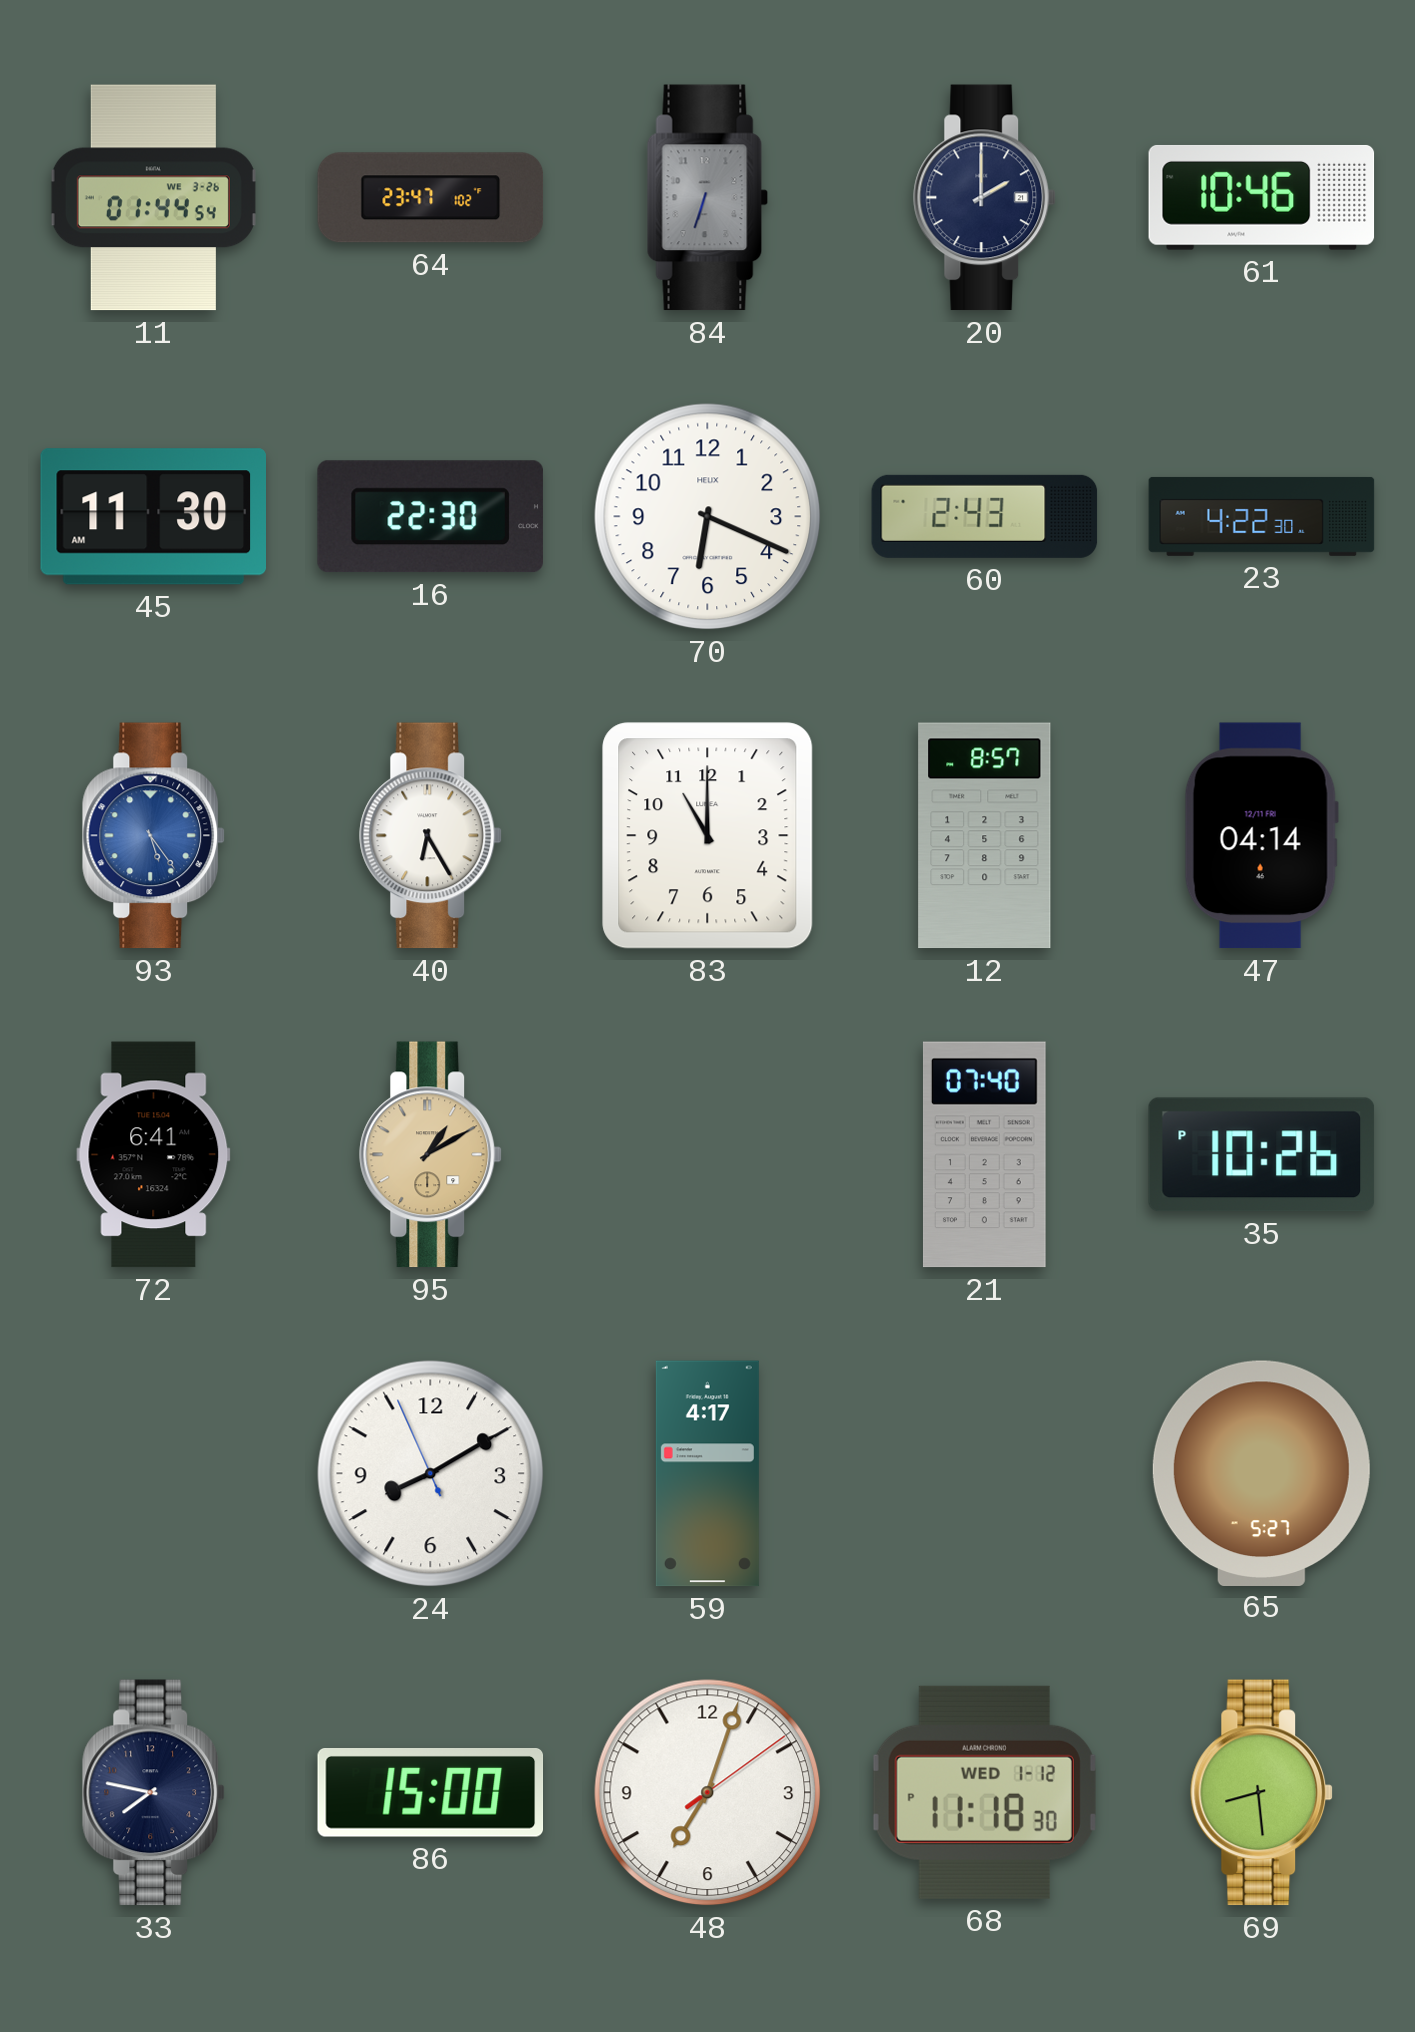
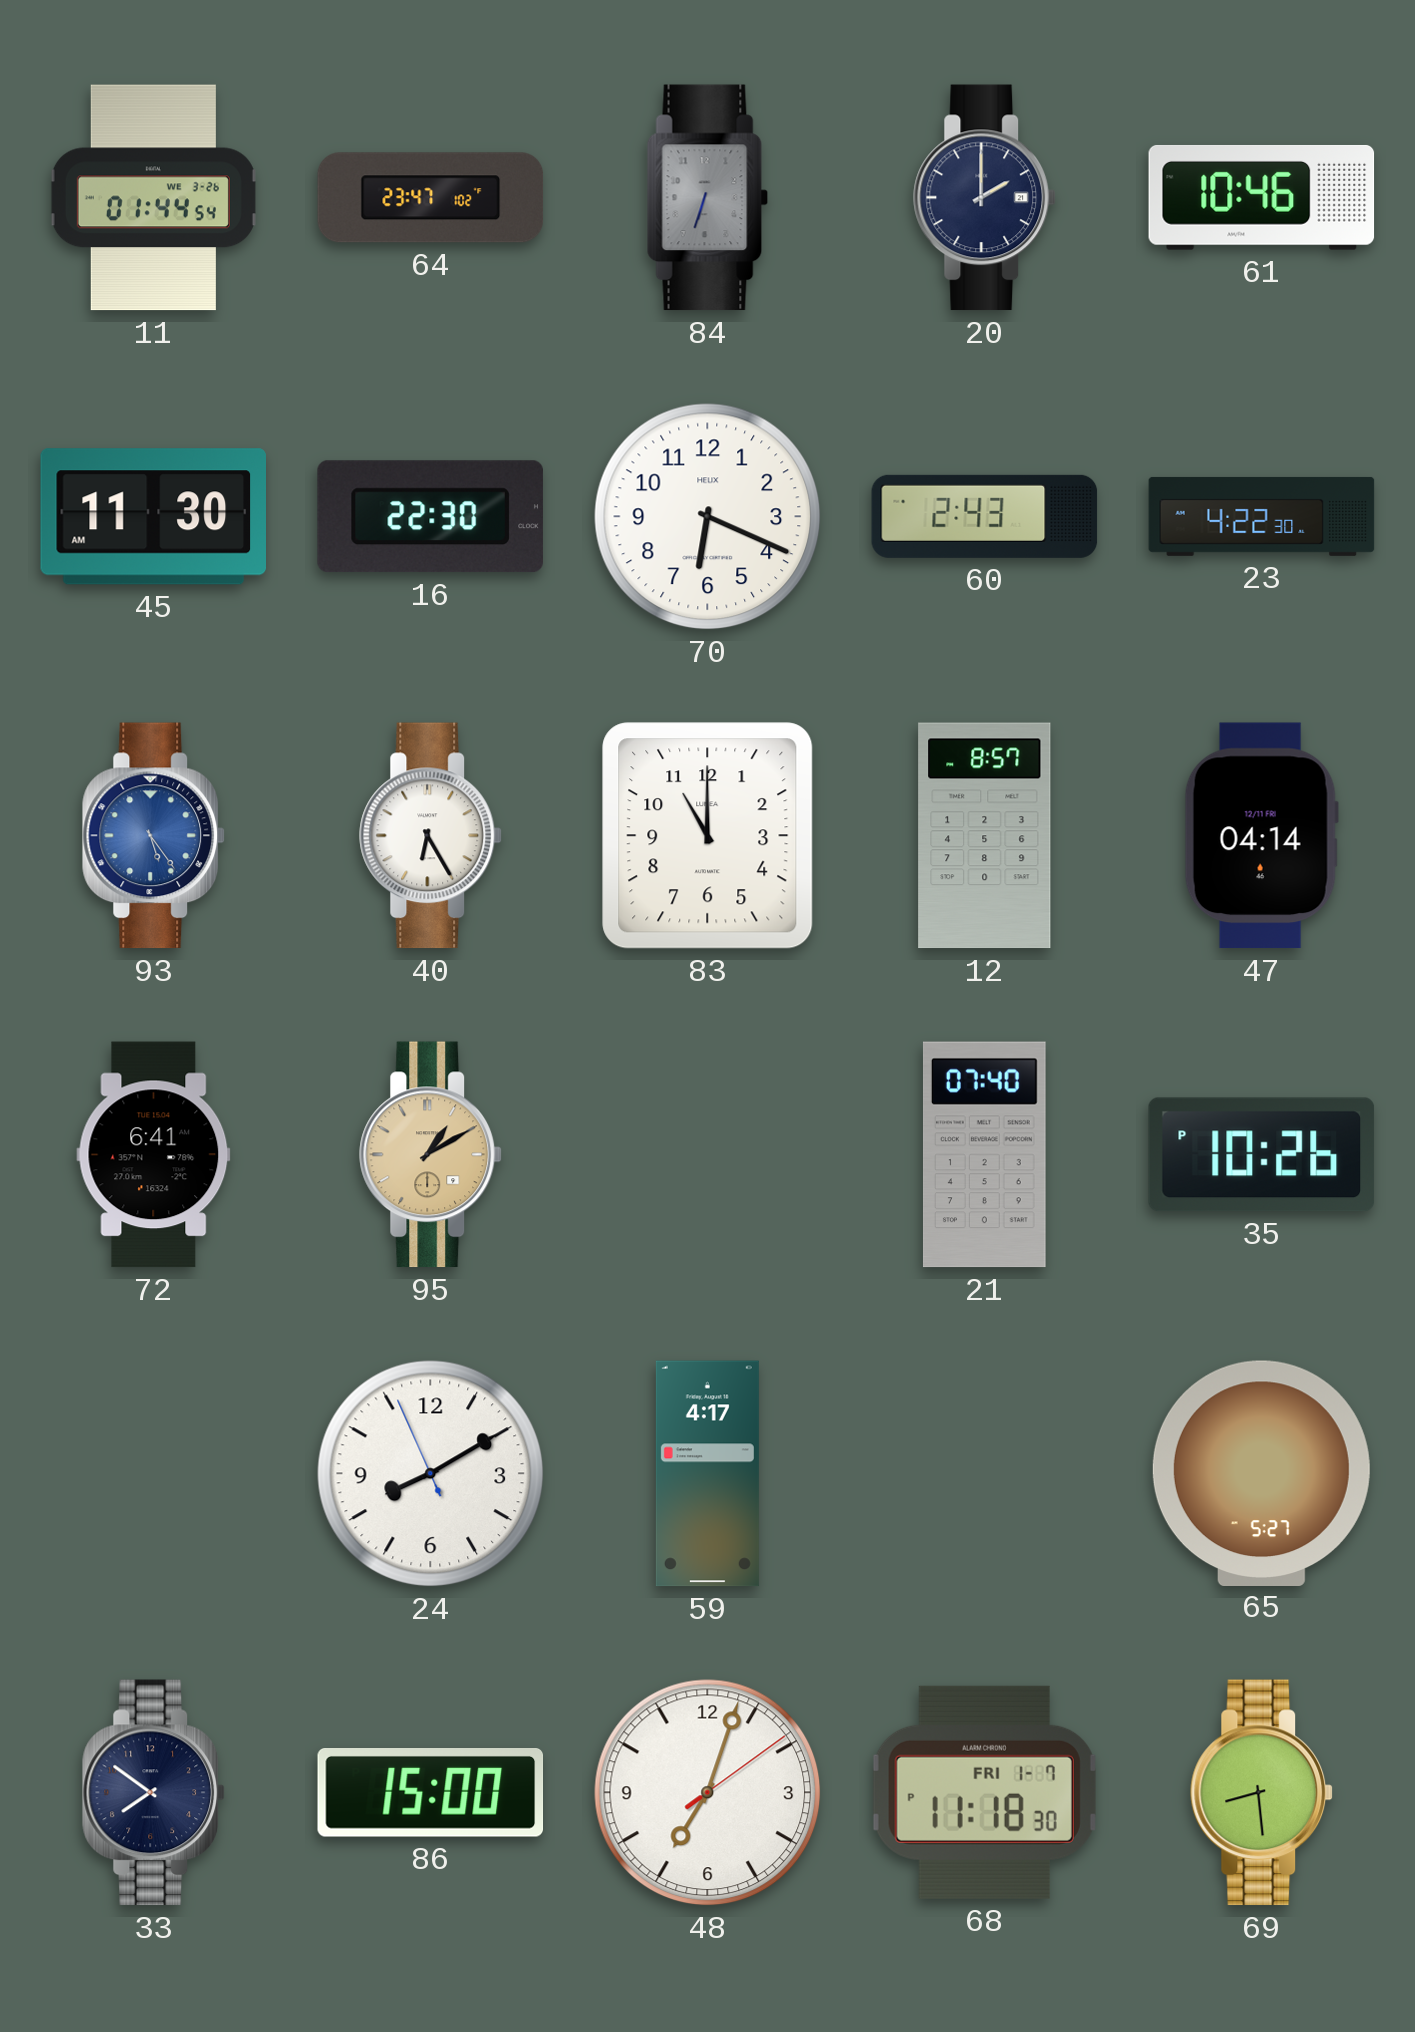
33: 7:47 -> 7:51 (154, 1793)
68 date: WED 1-12 -> FRI 1-7 (984, 1792)
